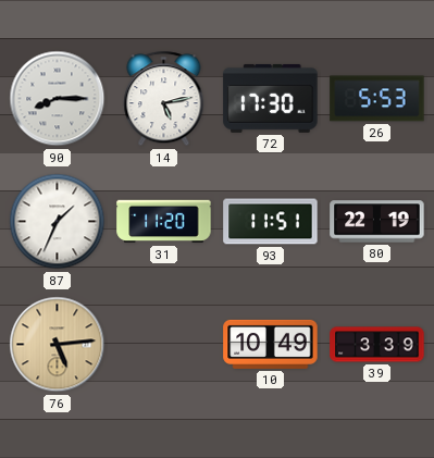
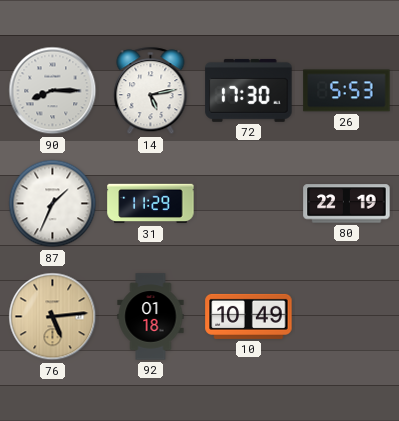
31: 11:20 -> 11:29 (151, 204)
93: 11:51 -> none (271, 222)
92: none -> 01:18 (151, 317)
39: 3:39 -> none (377, 345)
